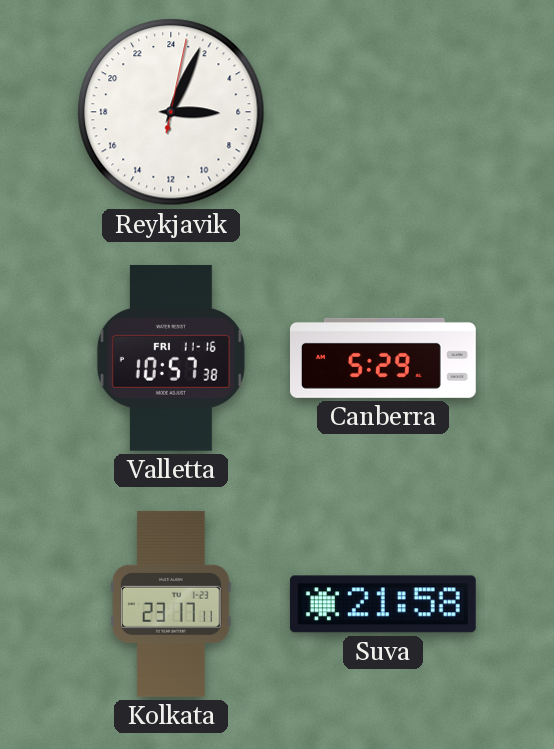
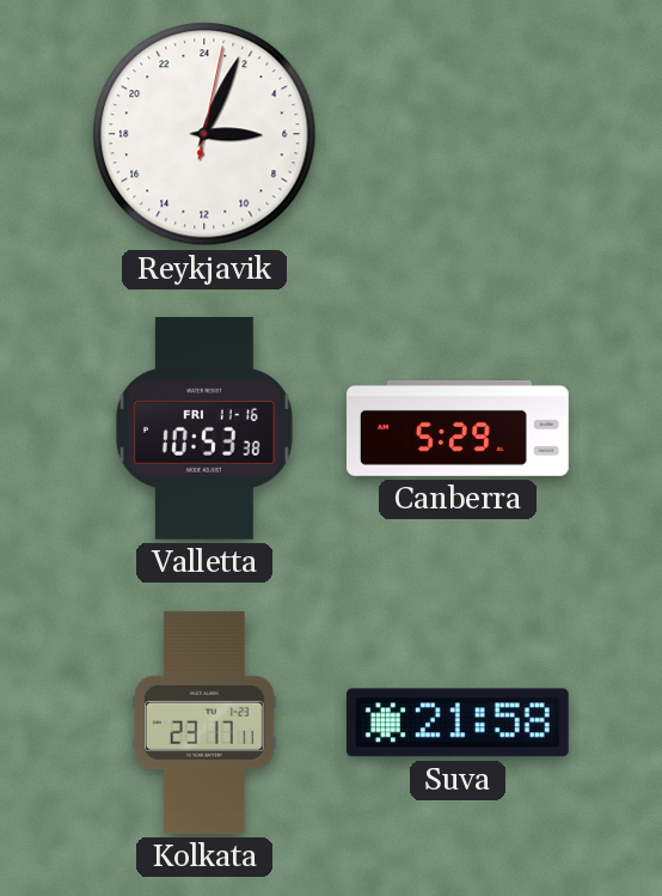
Valletta: 10:57 -> 10:53 (204, 428)
